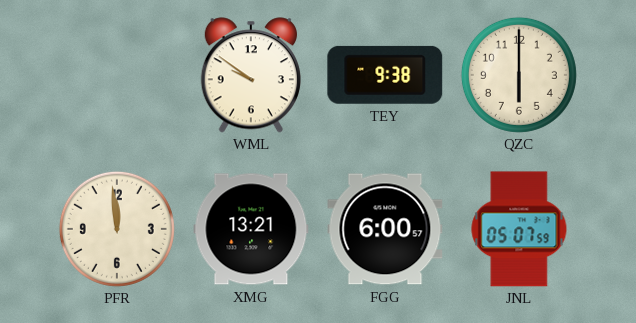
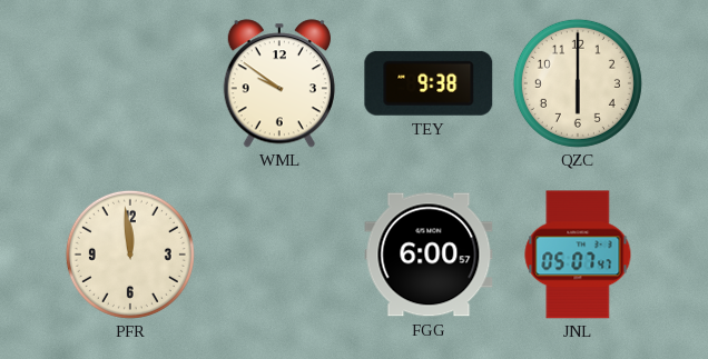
XMG: 13:21 -> none (251, 229)
JNL: 05:07:59 -> 05:07:47 (578, 255)
